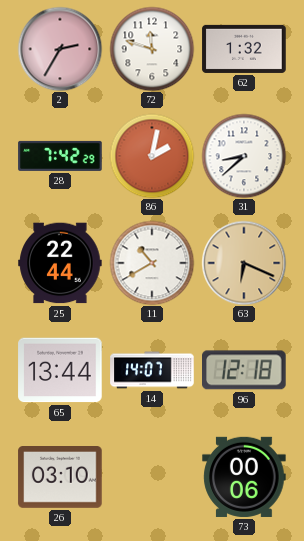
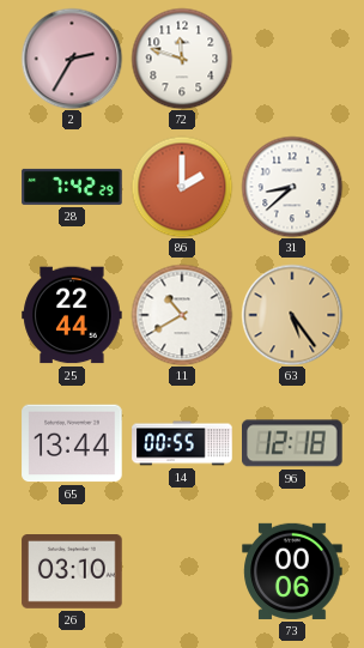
62: 1:32 -> none (244, 49)
86: 2:02 -> 2:00 (182, 187)
63: 6:19 -> 5:24 (292, 315)
14: 14:07 -> 00:55 (182, 443)
